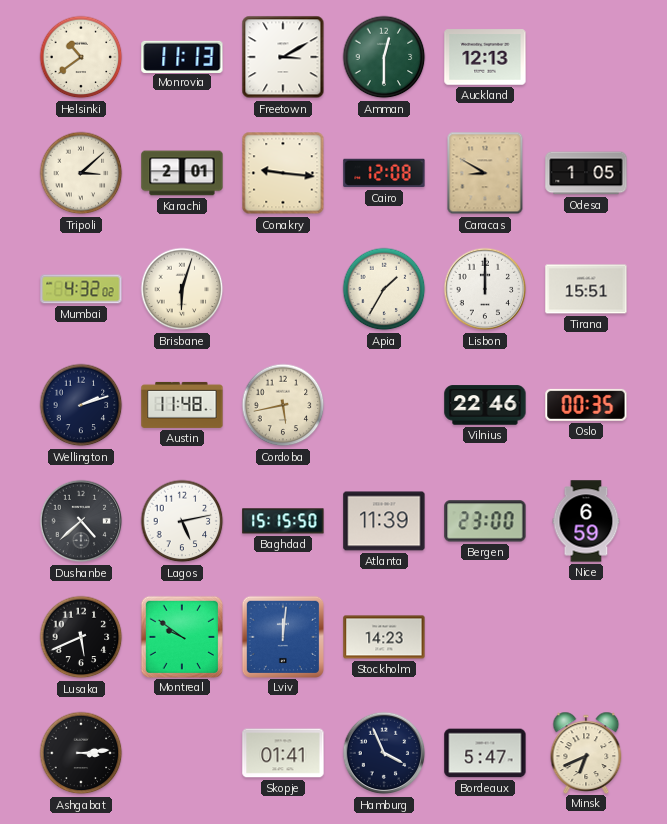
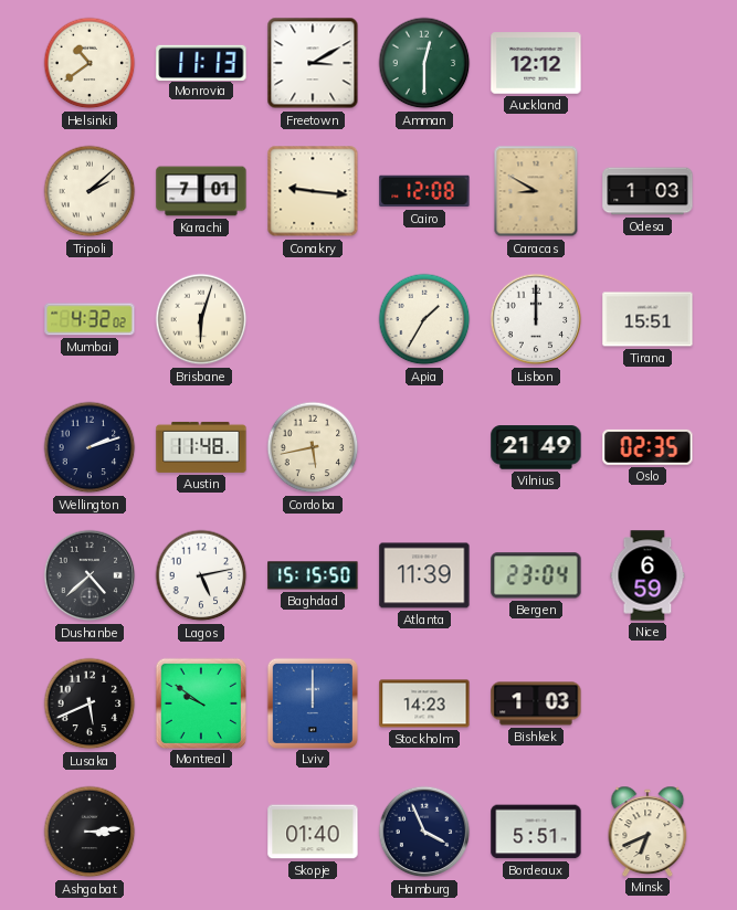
Auckland: 12:13 -> 12:12 (536, 63)
Tripoli: 3:08 -> 2:08 (90, 191)
Karachi: 2:01 -> 7:01 (201, 191)
Odesa: 1:05 -> 1:03 (647, 191)
Vilnius: 22:46 -> 21:49 (536, 447)
Oslo: 00:35 -> 02:35 (647, 447)
Bergen: 23:00 -> 23:04 (536, 575)
Lviv: 12:01 -> 12:00 (312, 702)
Bishkek: none -> 1:03 (536, 703)
Skopje: 01:41 -> 01:40 (313, 832)
Bordeaux: 5:47 -> 5:51 (536, 832)
